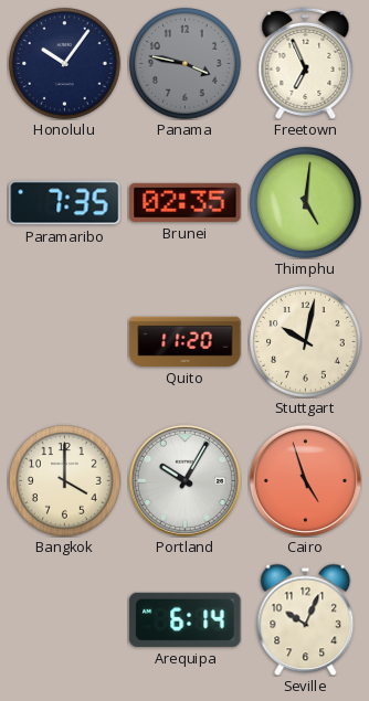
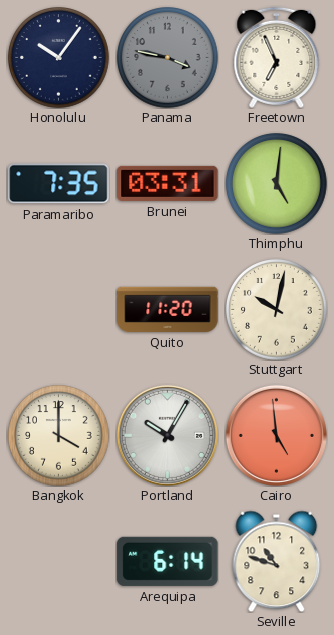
Brunei: 02:35 -> 03:31 (168, 183)
Cairo: 4:57 -> 4:59 (276, 435)
Seville: 10:04 -> 10:48 (277, 561)
